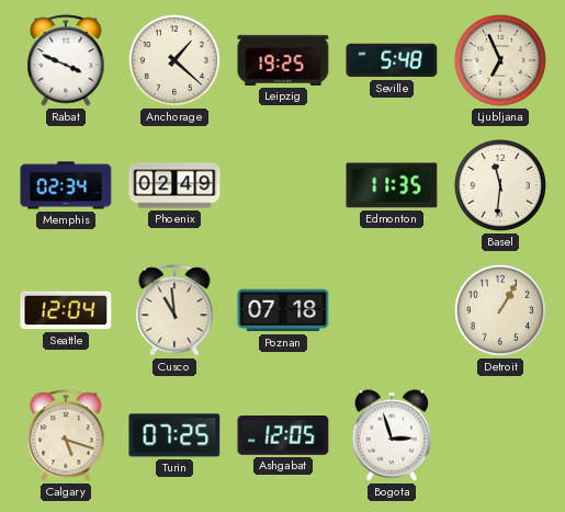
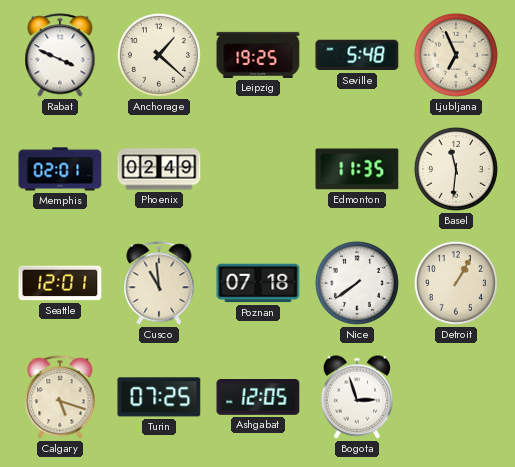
Memphis: 02:34 -> 02:01 (60, 169)
Seattle: 12:04 -> 12:01 (60, 283)
Nice: none -> 7:39 (357, 283)
